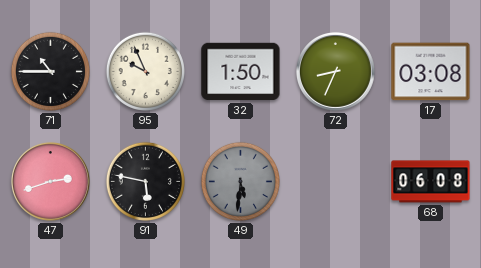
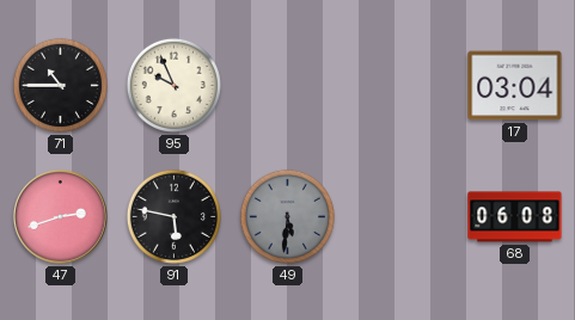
32: 1:50 -> none (241, 72)
72: 8:34 -> none (335, 71)
17: 03:08 -> 03:04 (515, 86)
